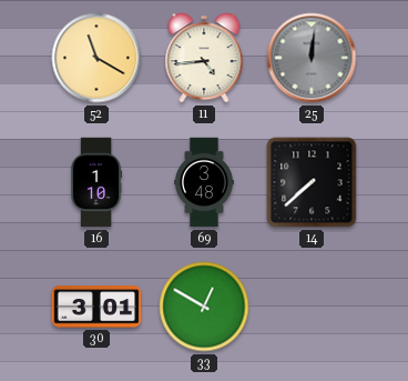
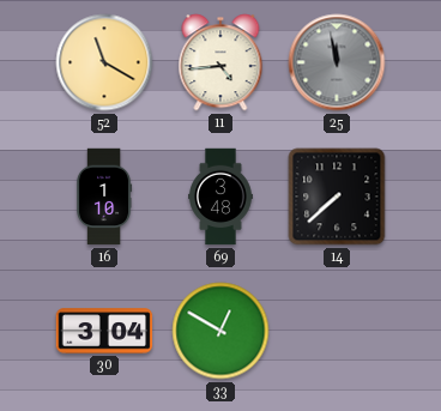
25: 12:01 -> 11:58 (337, 62)
30: 3:01 -> 3:04 (104, 331)
